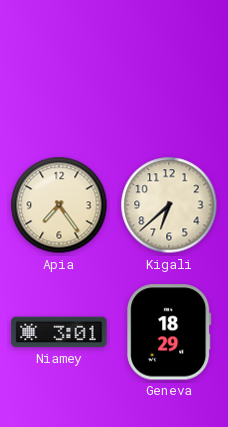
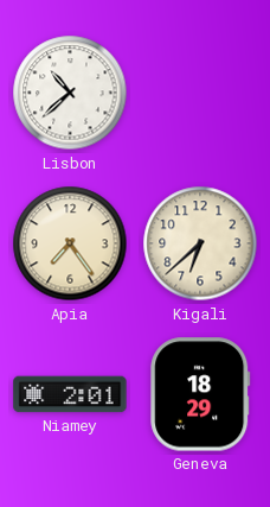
Lisbon: none -> 10:38 (70, 93)
Niamey: 3:01 -> 2:01 (70, 394)
